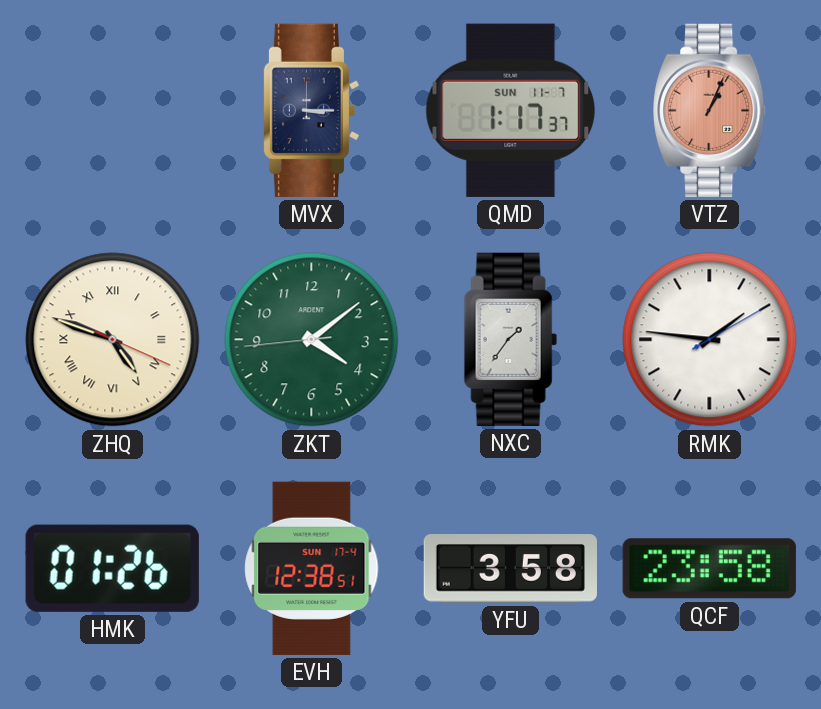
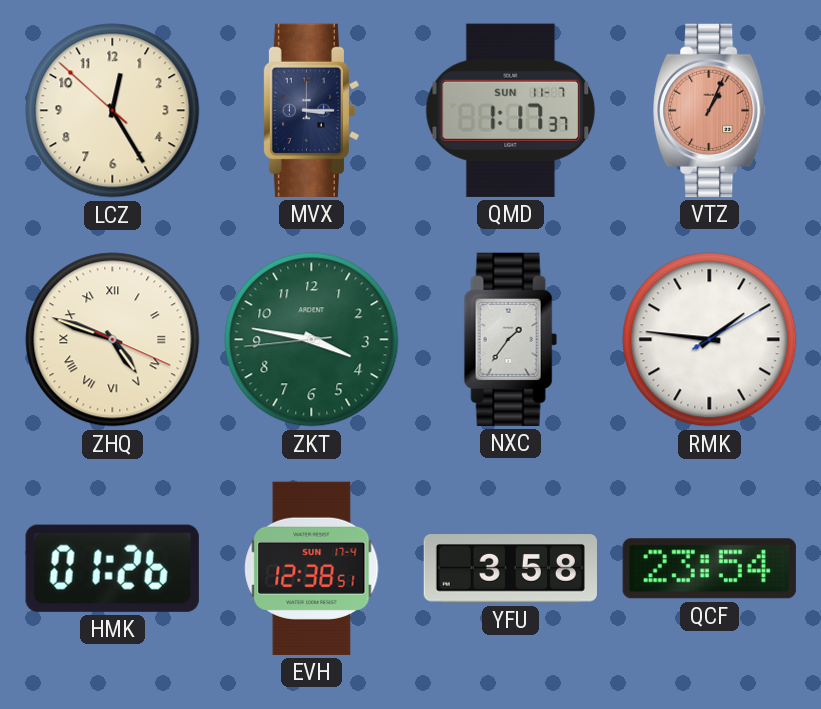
LCZ: none -> 12:24 (113, 111)
ZKT: 4:08 -> 3:46 (312, 340)
QCF: 23:58 -> 23:54 (709, 569)
